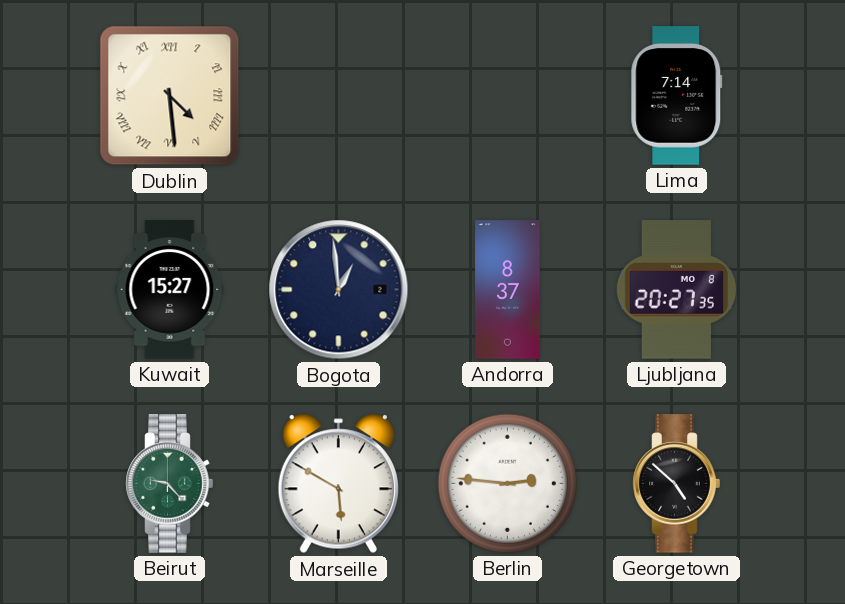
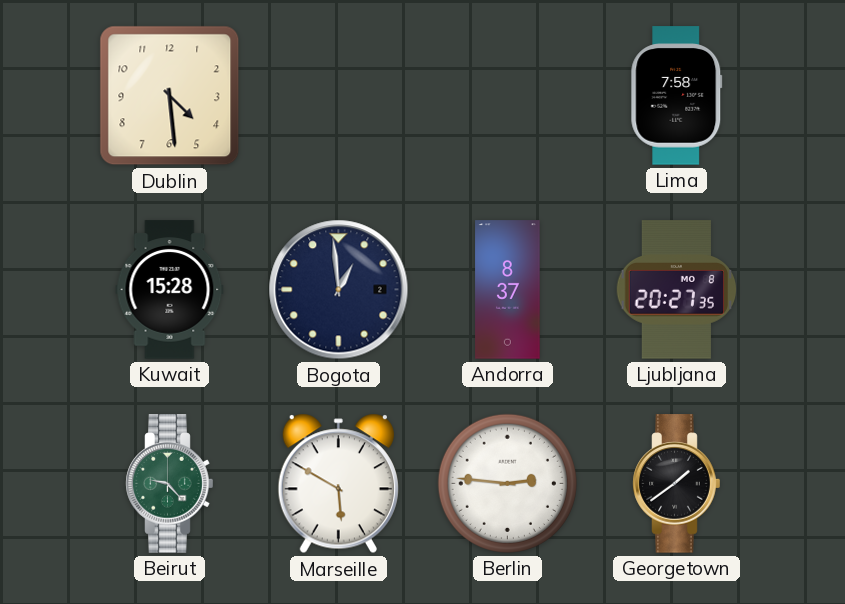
Dublin numerals: Roman -> Arabic (170, 96)
Lima: 7:14 -> 7:58 (677, 96)
Kuwait: 15:27 -> 15:28 (170, 290)
Georgetown: 4:52 -> 1:39 (677, 484)
